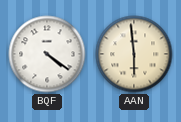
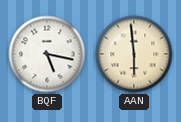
BQF: 4:21 -> 5:17 (47, 54)
